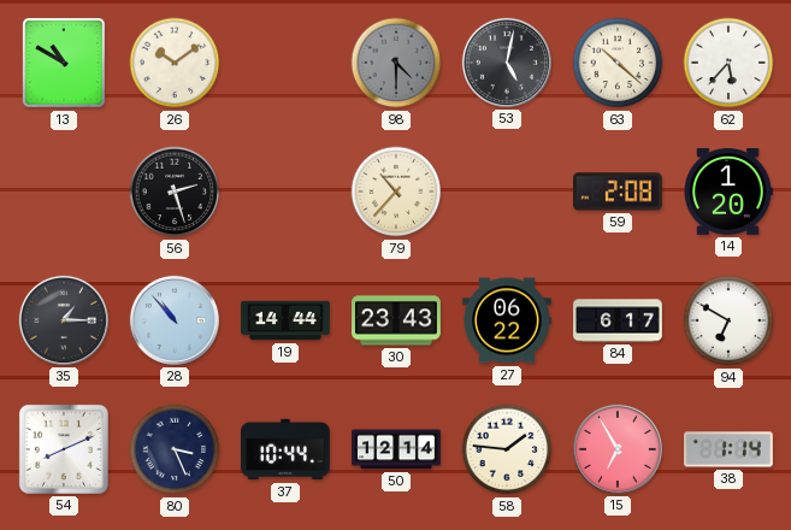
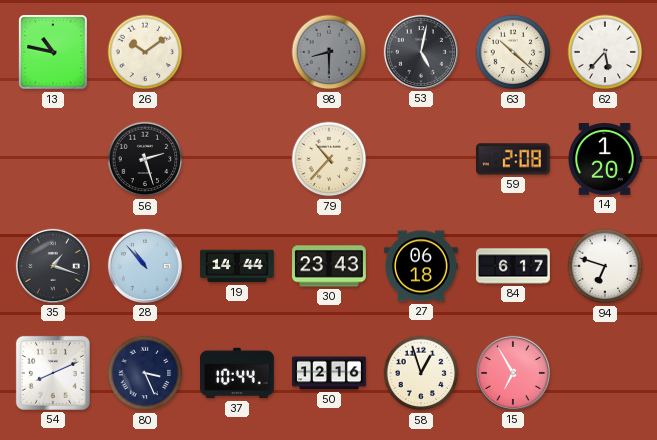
13: 10:50 -> 10:47 (53, 52)
98: 4:30 -> 8:30 (329, 52)
35: 1:15 -> 1:18 (53, 266)
27: 06:22 -> 06:18 (422, 266)
94: 6:50 -> 6:48 (605, 266)
50: 12:14 -> 12:16 (330, 373)
58: 1:46 -> 12:57 (421, 373)
38: 1:14 -> none (730, 449)
